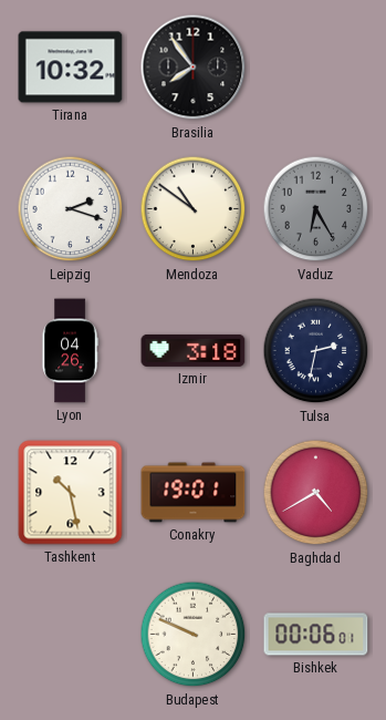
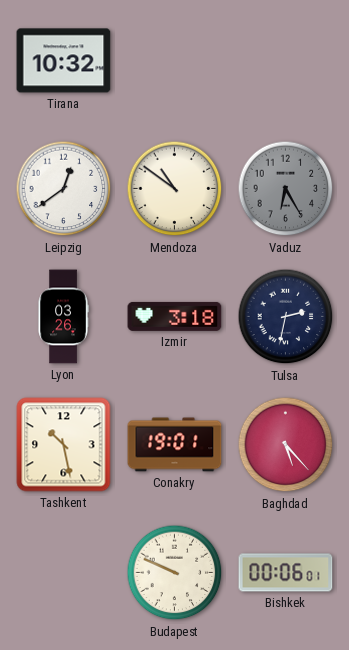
Brasilia: 7:54 -> none (194, 68)
Leipzig: 2:18 -> 12:39 (64, 189)
Lyon: 04:26 -> 03:26 (63, 317)
Baghdad: 4:40 -> 5:23 (286, 445)
